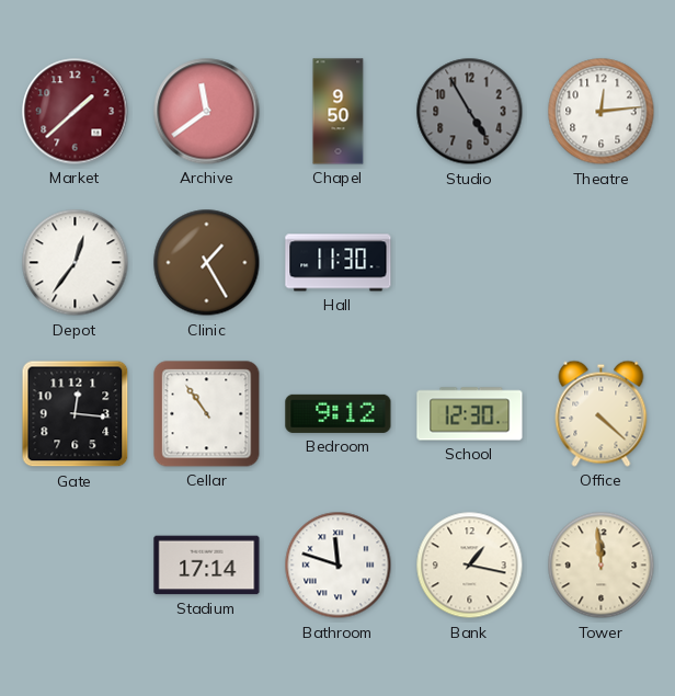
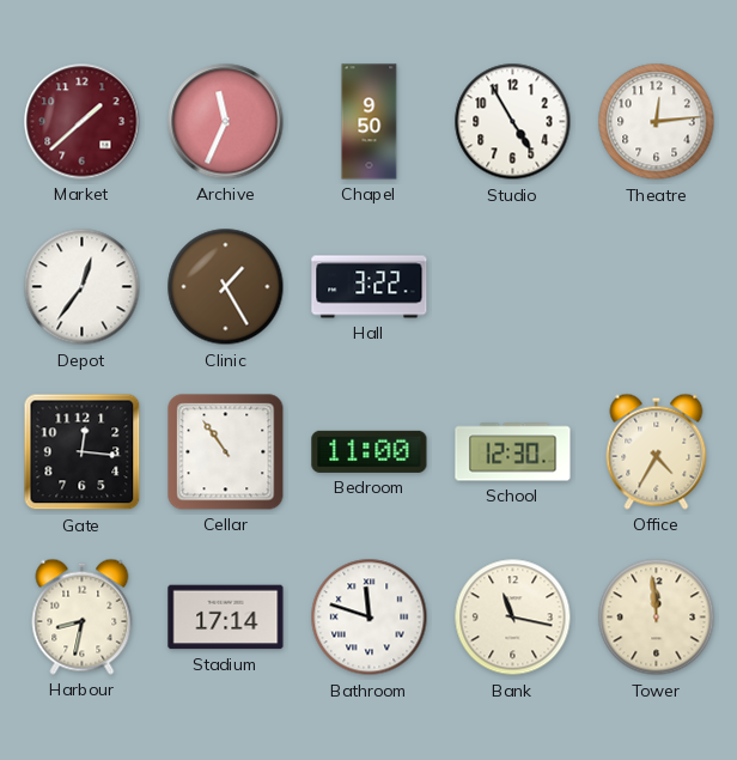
Archive: 11:39 -> 11:34 (226, 122)
Studio dial: grey -> white (513, 122)
Hall: 11:30 -> 3:22 (370, 287)
Bedroom: 9:12 -> 11:00 (370, 451)
Office: 4:22 -> 4:35 (657, 451)
Harbour: none -> 8:32 (83, 616)
Bank: 1:17 -> 11:17 (513, 618)
